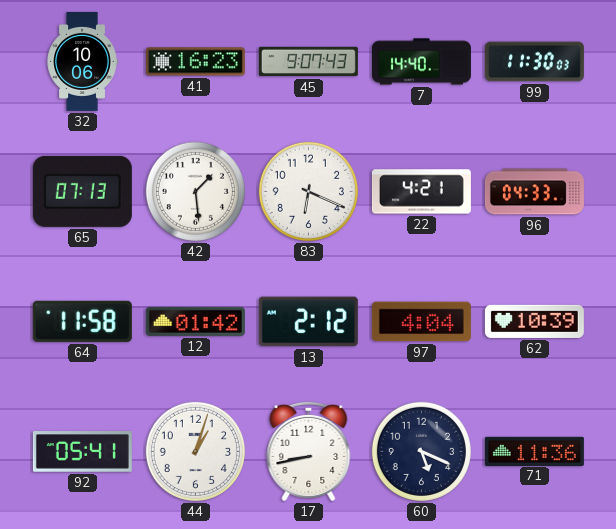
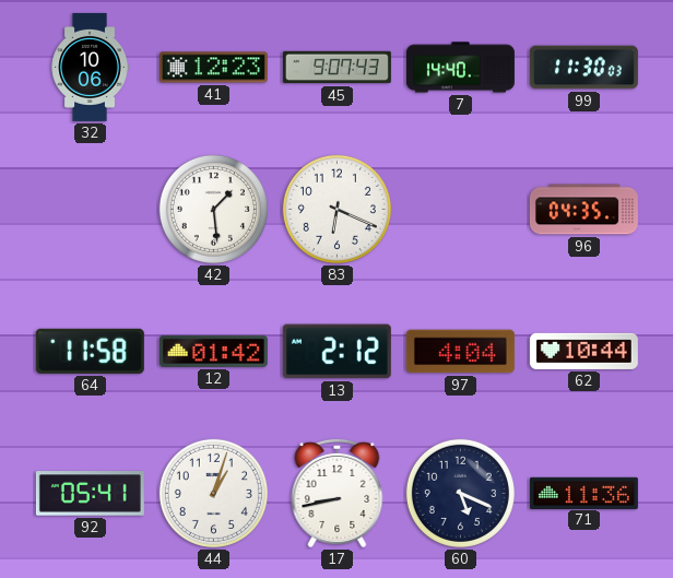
41: 16:23 -> 12:23 (213, 68)
65: 07:13 -> none (82, 191)
22: 4:21 -> none (421, 192)
96: 04:33 -> 04:35 (583, 210)
62: 10:39 -> 10:44 (583, 351)
